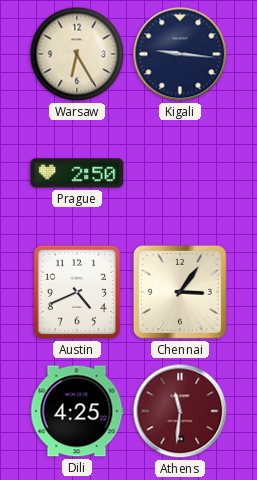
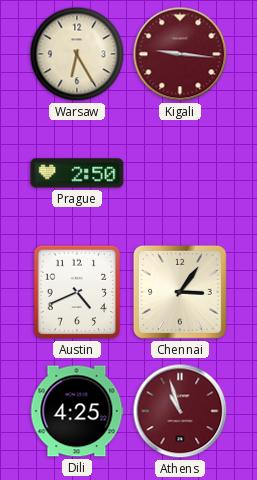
Kigali dial: navy -> burgundy (180, 54)
Athens: 11:31 -> 10:57 (180, 411)
